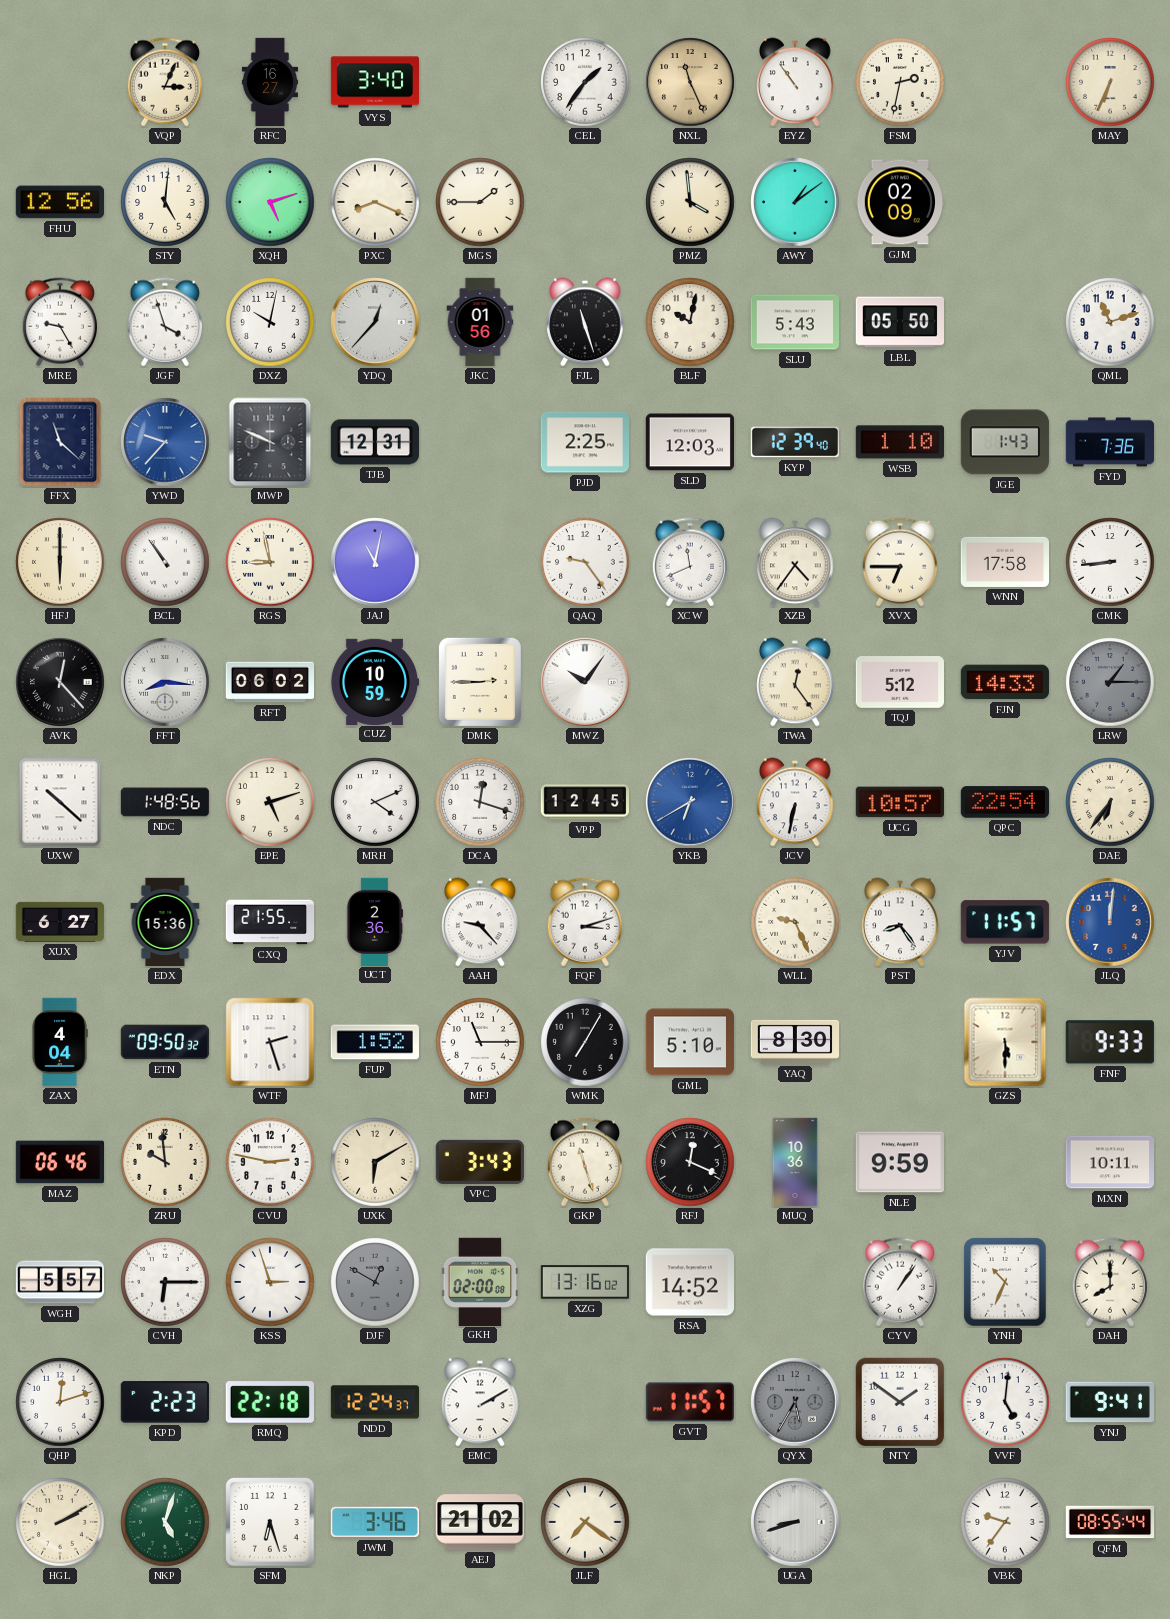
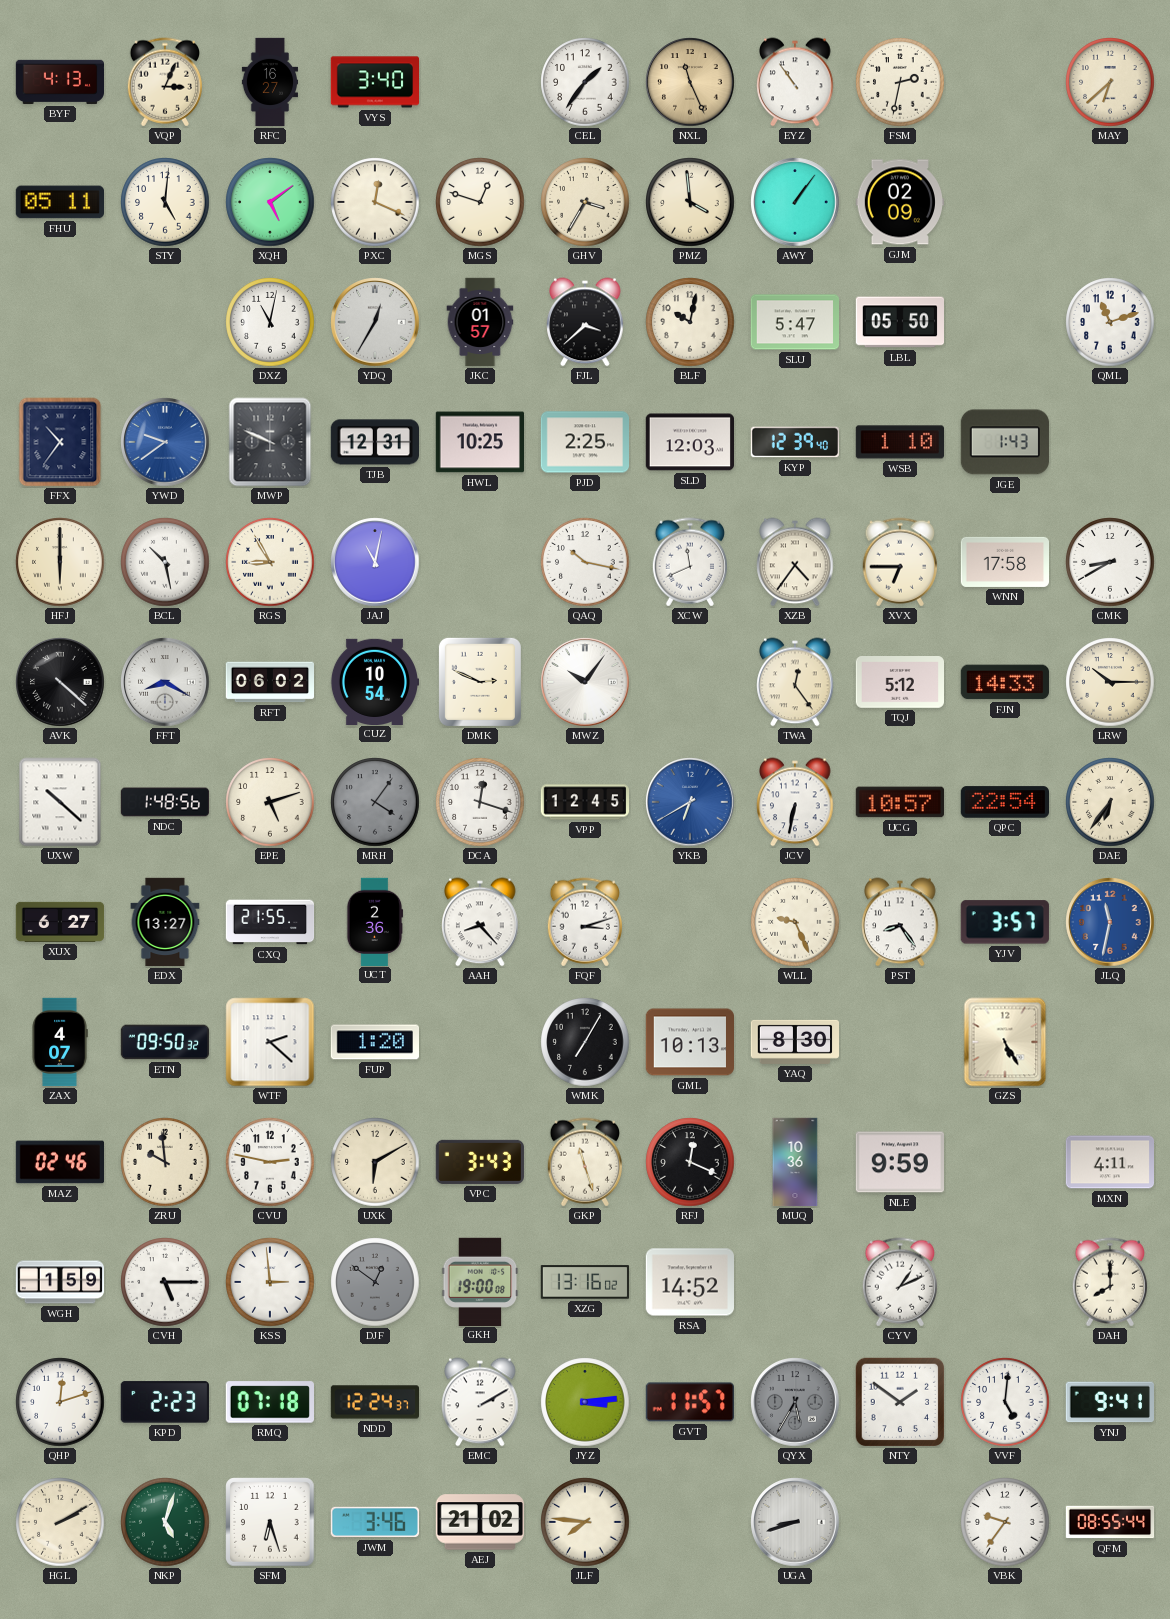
BYF: none -> 4:13 (59, 82)
MAY: 6:34 -> 6:38 (1110, 82)
FHU: 12:56 -> 05:11 (59, 202)
XQH: 5:12 -> 5:09 (270, 202)
PXC: 8:19 -> 12:19 (375, 202)
MGS: 1:45 -> 12:48 (480, 202)
GHV: none -> 3:35 (585, 202)
AWY: 1:09 -> 1:06 (795, 202)
MRE: 9:25 -> none (59, 322)
JGF: 3:57 -> none (164, 322)
DXZ: 10:02 -> 11:02 (270, 322)
YDQ: 12:37 -> 12:35 (375, 322)
JKC: 01:56 -> 01:57 (480, 322)
FJL: 11:27 -> 3:38 (585, 322)
SLU: 5:43 -> 5:47 (794, 322)
FFX: 11:22 -> 10:36 (60, 442)
YWD: 9:37 -> 9:39 (165, 442)
HWL: none -> 10:25 (479, 442)
FYD: 7:36 -> none (1110, 442)
BCL: 10:54 -> 10:28 (165, 562)
RGS: 8:58 -> 8:55 (270, 562)
QAQ: 9:24 -> 10:17 (585, 562)
CMK: 8:44 -> 8:40 (1110, 562)
AVK: 12:23 -> 4:22 (60, 682)
FFT: 8:16 -> 8:20 (165, 682)
CUZ: 10:59 -> 10:54 (374, 681)
DMK: 2:45 -> 2:49 (480, 682)
LRW: 1:15 -> 10:15 (1110, 682)
LRW dial: grey -> cream (1110, 682)
MRH: 4:11 -> 4:06 (375, 802)
MRH dial: white -> grey (375, 802)
EDX: 15:36 -> 13:27 (165, 922)
AAH: 9:23 -> 8:23 (480, 922)
YJV: 11:57 -> 3:57 (1005, 922)
JLQ: 12:01 -> 11:32 (1110, 922)
ZAX: 4:04 -> 4:07 (60, 1042)
WTF: 2:27 -> 2:22 (270, 1042)
FUP: 1:52 -> 1:20 (374, 1042)
MFJ: 11:15 -> none (480, 1042)
GML: 5:10 -> 10:13 (689, 1042)
GZS: 5:30 -> 5:25 (1005, 1042)
FNF: 9:33 -> none (1110, 1042)
MAZ: 06:46 -> 02:46 (59, 1162)
MXN: 10:11 -> 4:11 (1109, 1162)
WGH: 5:57 -> 1:59 (60, 1282)
CVH: 6:15 -> 5:15 (165, 1282)
KSS: 2:57 -> 2:59 (270, 1282)
DJF: 12:50 -> 12:51 (375, 1282)
GKH: 02:00 -> 19:00 (480, 1281)
CYV: 1:06 -> 1:11 (899, 1282)
YNH: 10:34 -> none (1005, 1282)
RMQ: 22:18 -> 07:18 (269, 1402)
JYZ: none -> 3:14 (585, 1402)
JLF: 7:21 -> 7:46 (585, 1522)
